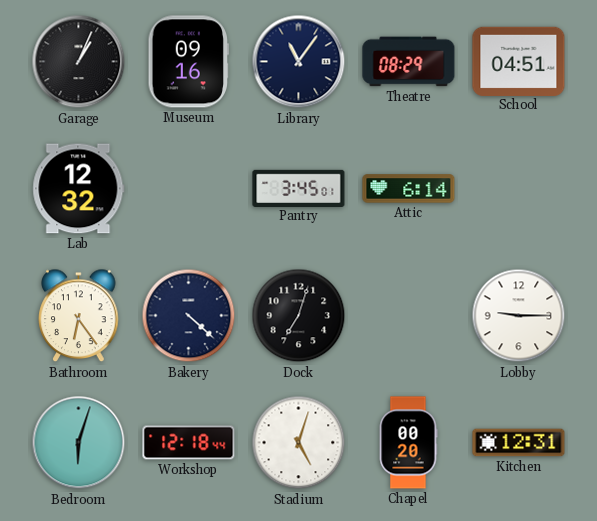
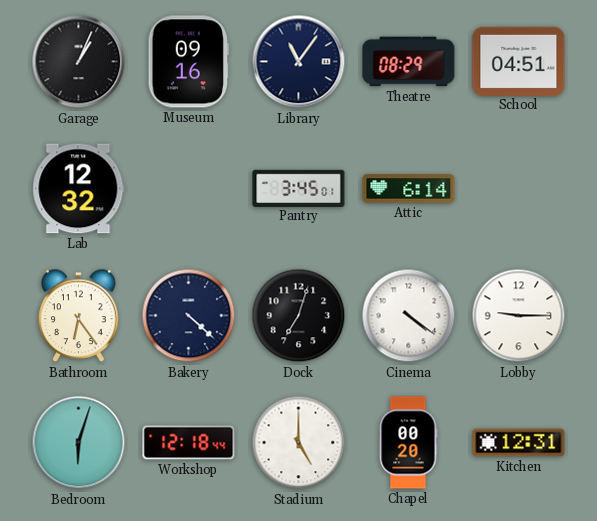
Cinema: none -> 4:21 (409, 316)
Stadium: 5:03 -> 5:00 (299, 443)
